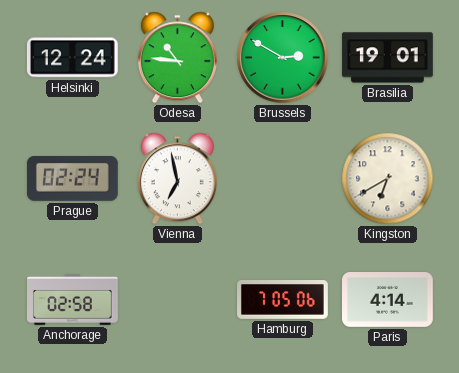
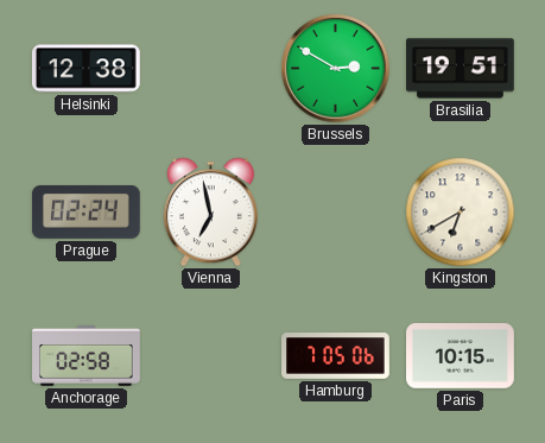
Helsinki: 12:24 -> 12:38 (85, 69)
Odesa: 10:46 -> none (177, 58)
Brasilia: 19:01 -> 19:51 (461, 69)
Paris: 4:14 -> 10:15 (461, 356)
